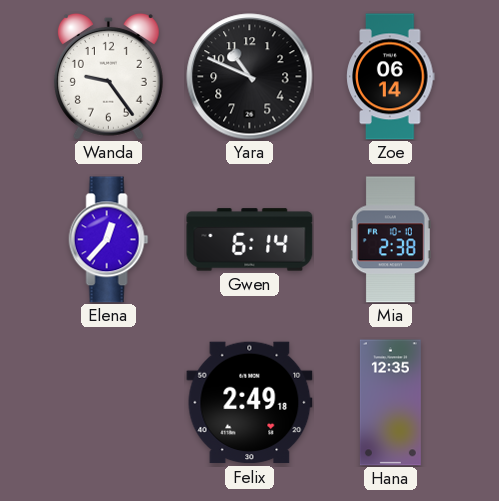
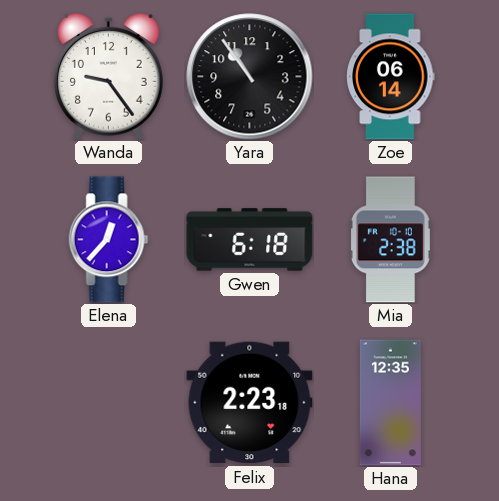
Yara: 10:49 -> 10:54 (250, 77)
Gwen: 6:14 -> 6:18 (250, 240)
Felix: 2:49 -> 2:23 (250, 403)
